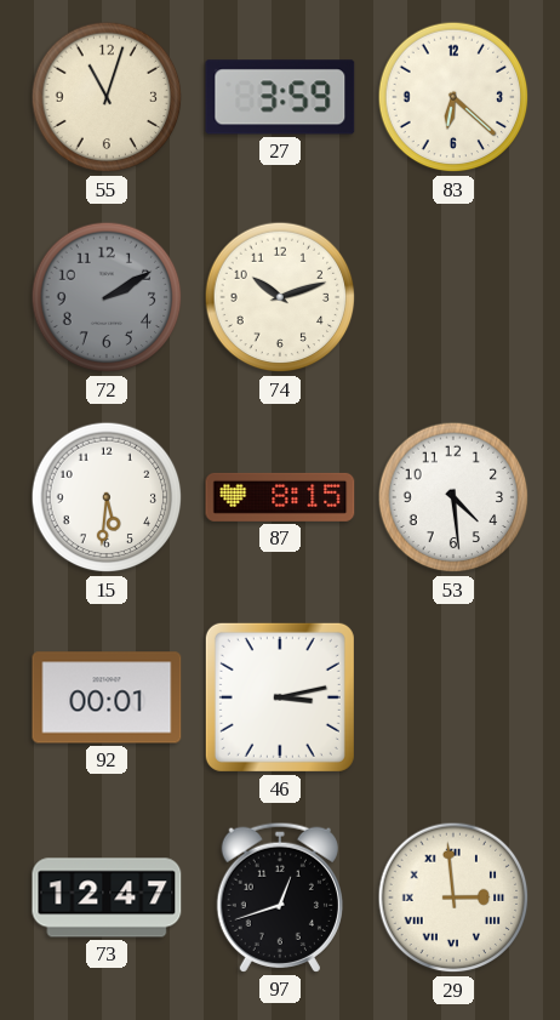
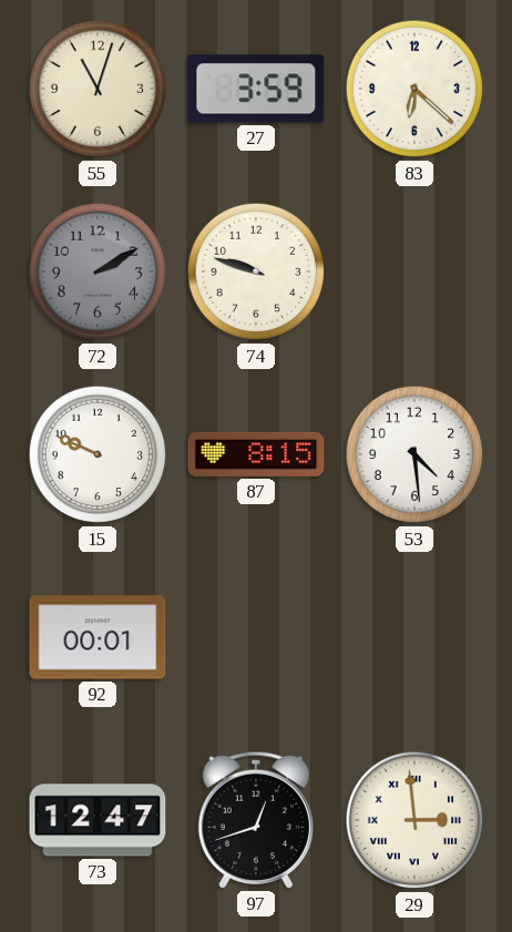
74: 10:12 -> 9:48 (256, 272)
15: 5:31 -> 9:49 (98, 454)
46: 3:13 -> none (280, 697)
